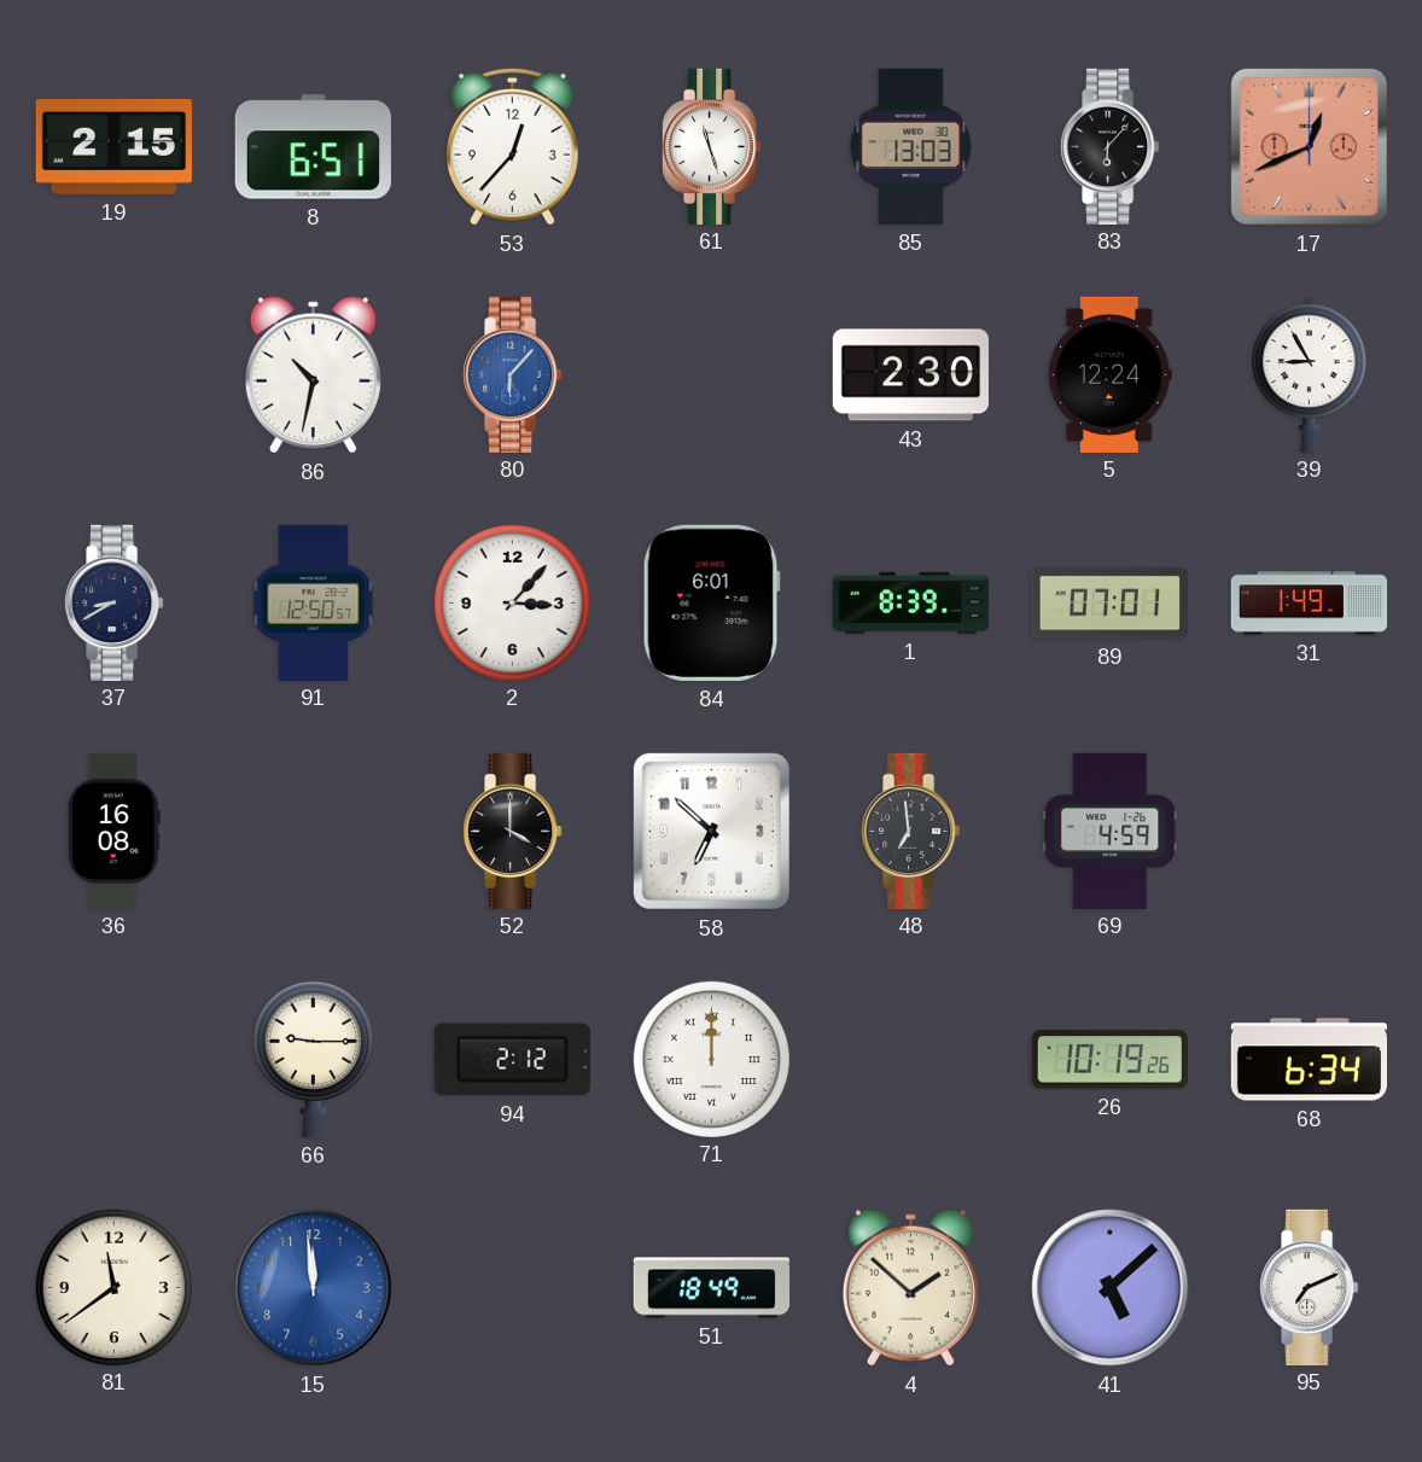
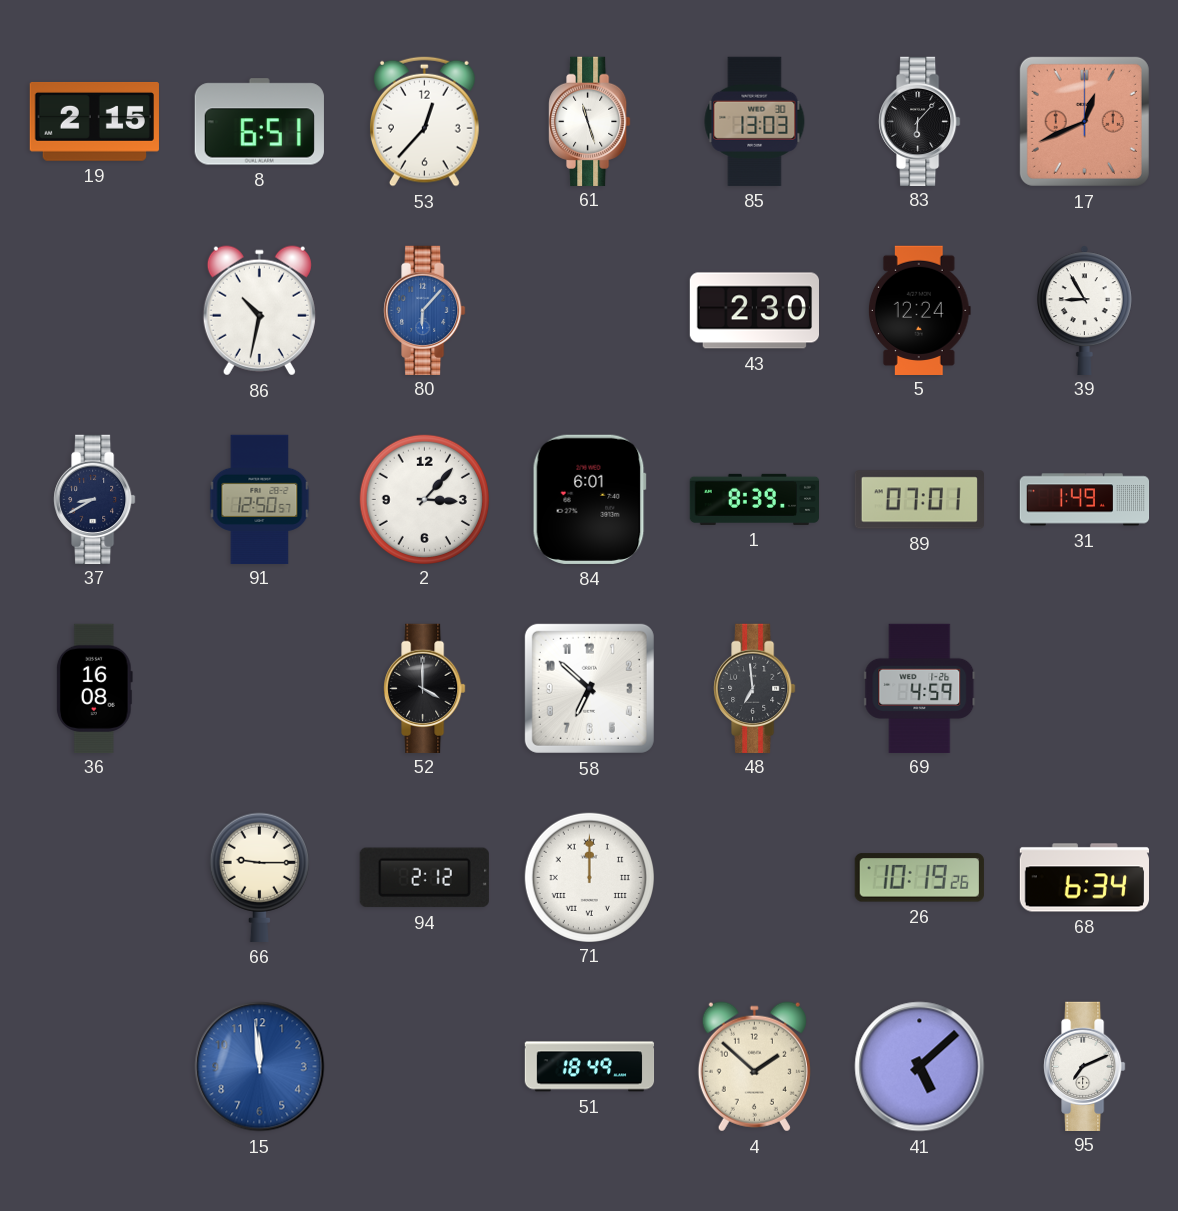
81: 11:39 -> none (113, 1287)
